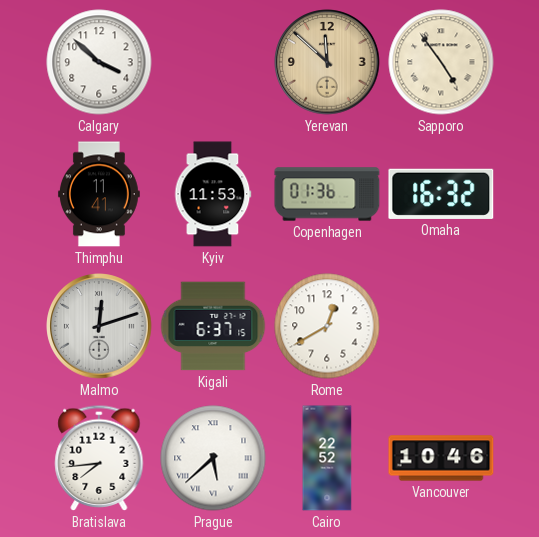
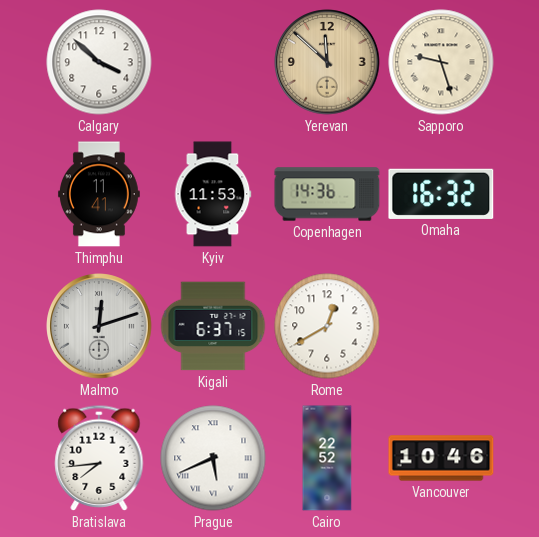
Sapporo: 4:54 -> 9:27 (441, 62)
Copenhagen: 01:36 -> 14:36 (327, 194)
Prague: 5:38 -> 5:41 (213, 458)
